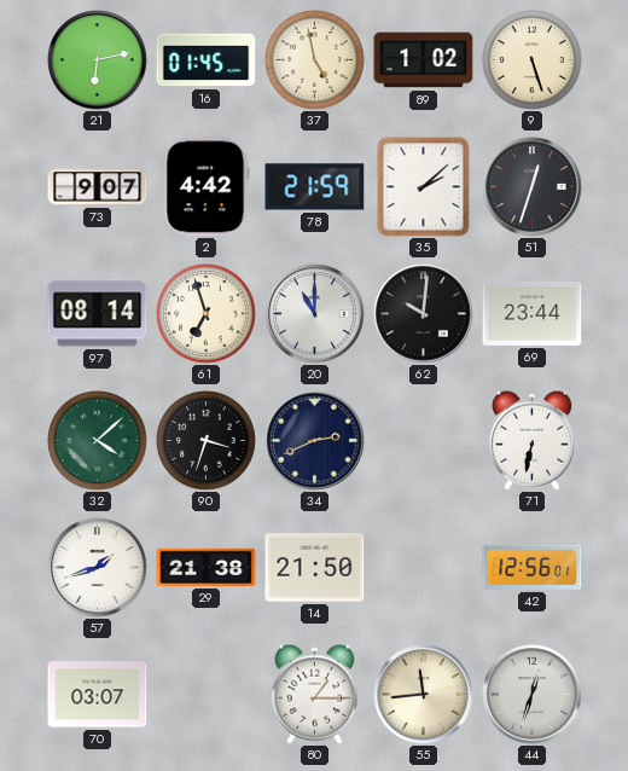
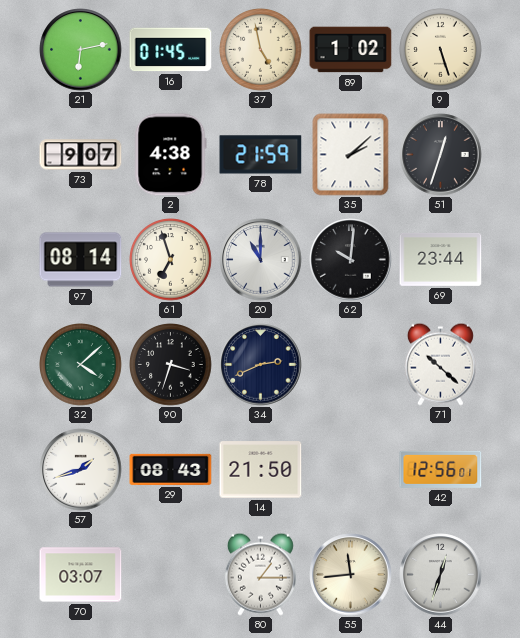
2: 4:42 -> 4:38 (170, 155)
71: 6:32 -> 10:22 (440, 364)
29: 21:38 -> 08:43 (171, 469)
